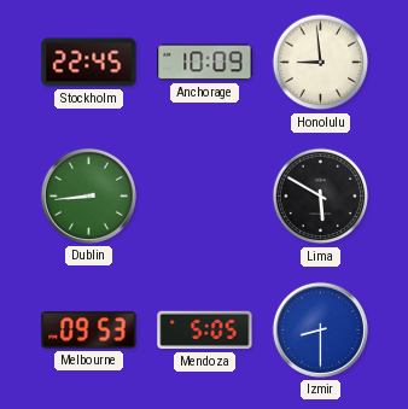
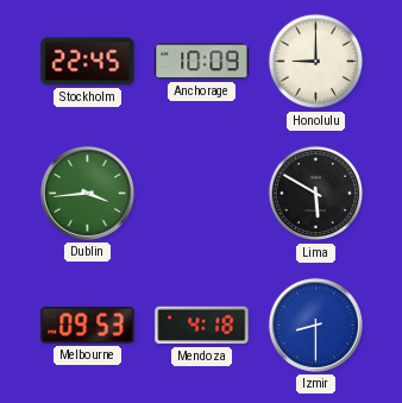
Honolulu: 8:59 -> 9:00 (316, 62)
Dublin: 8:44 -> 3:44 (87, 193)
Mendoza: 5:05 -> 4:18 (202, 326)
